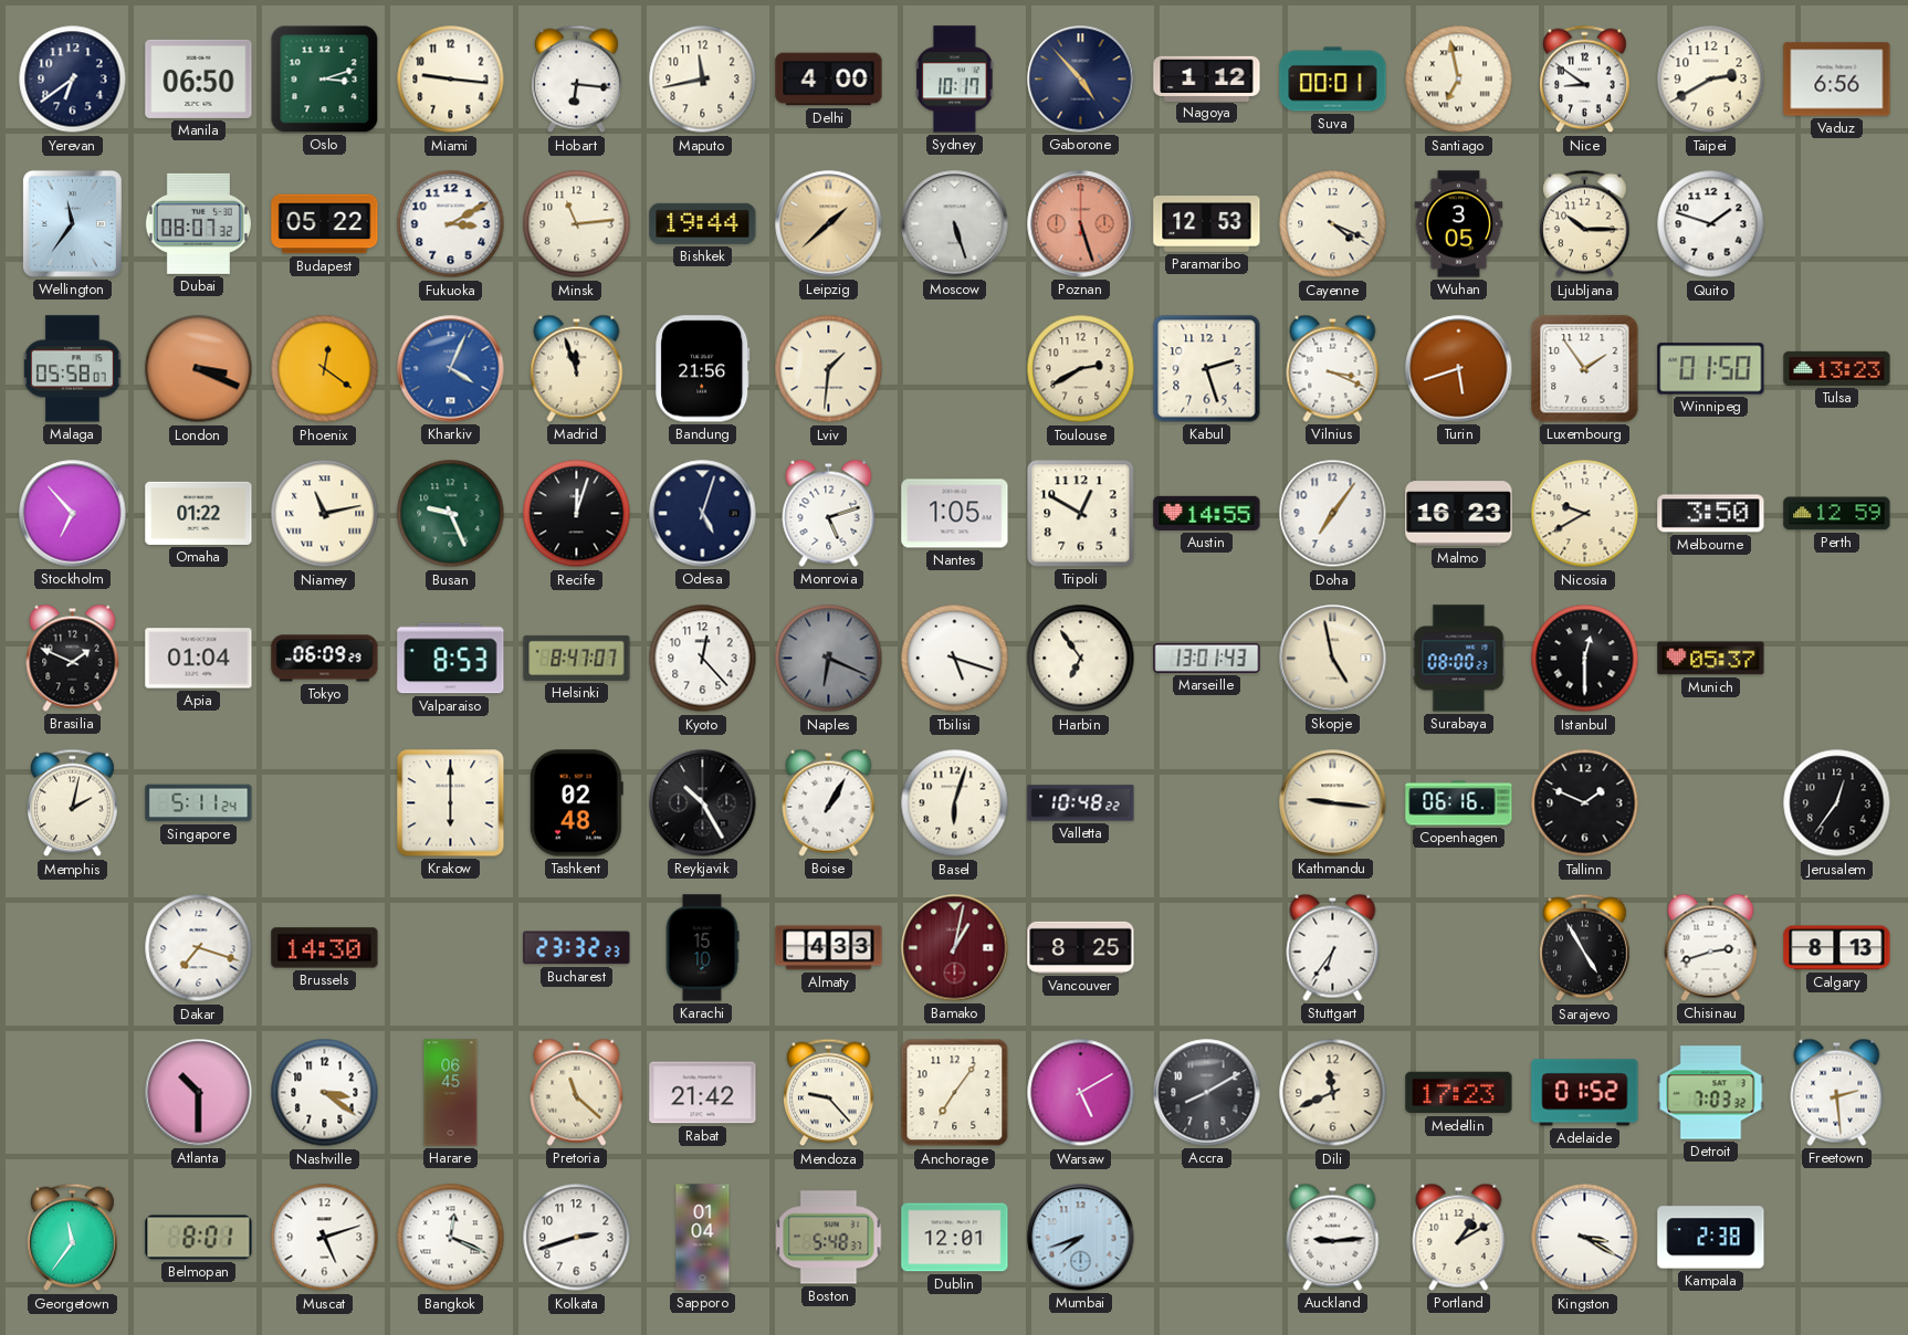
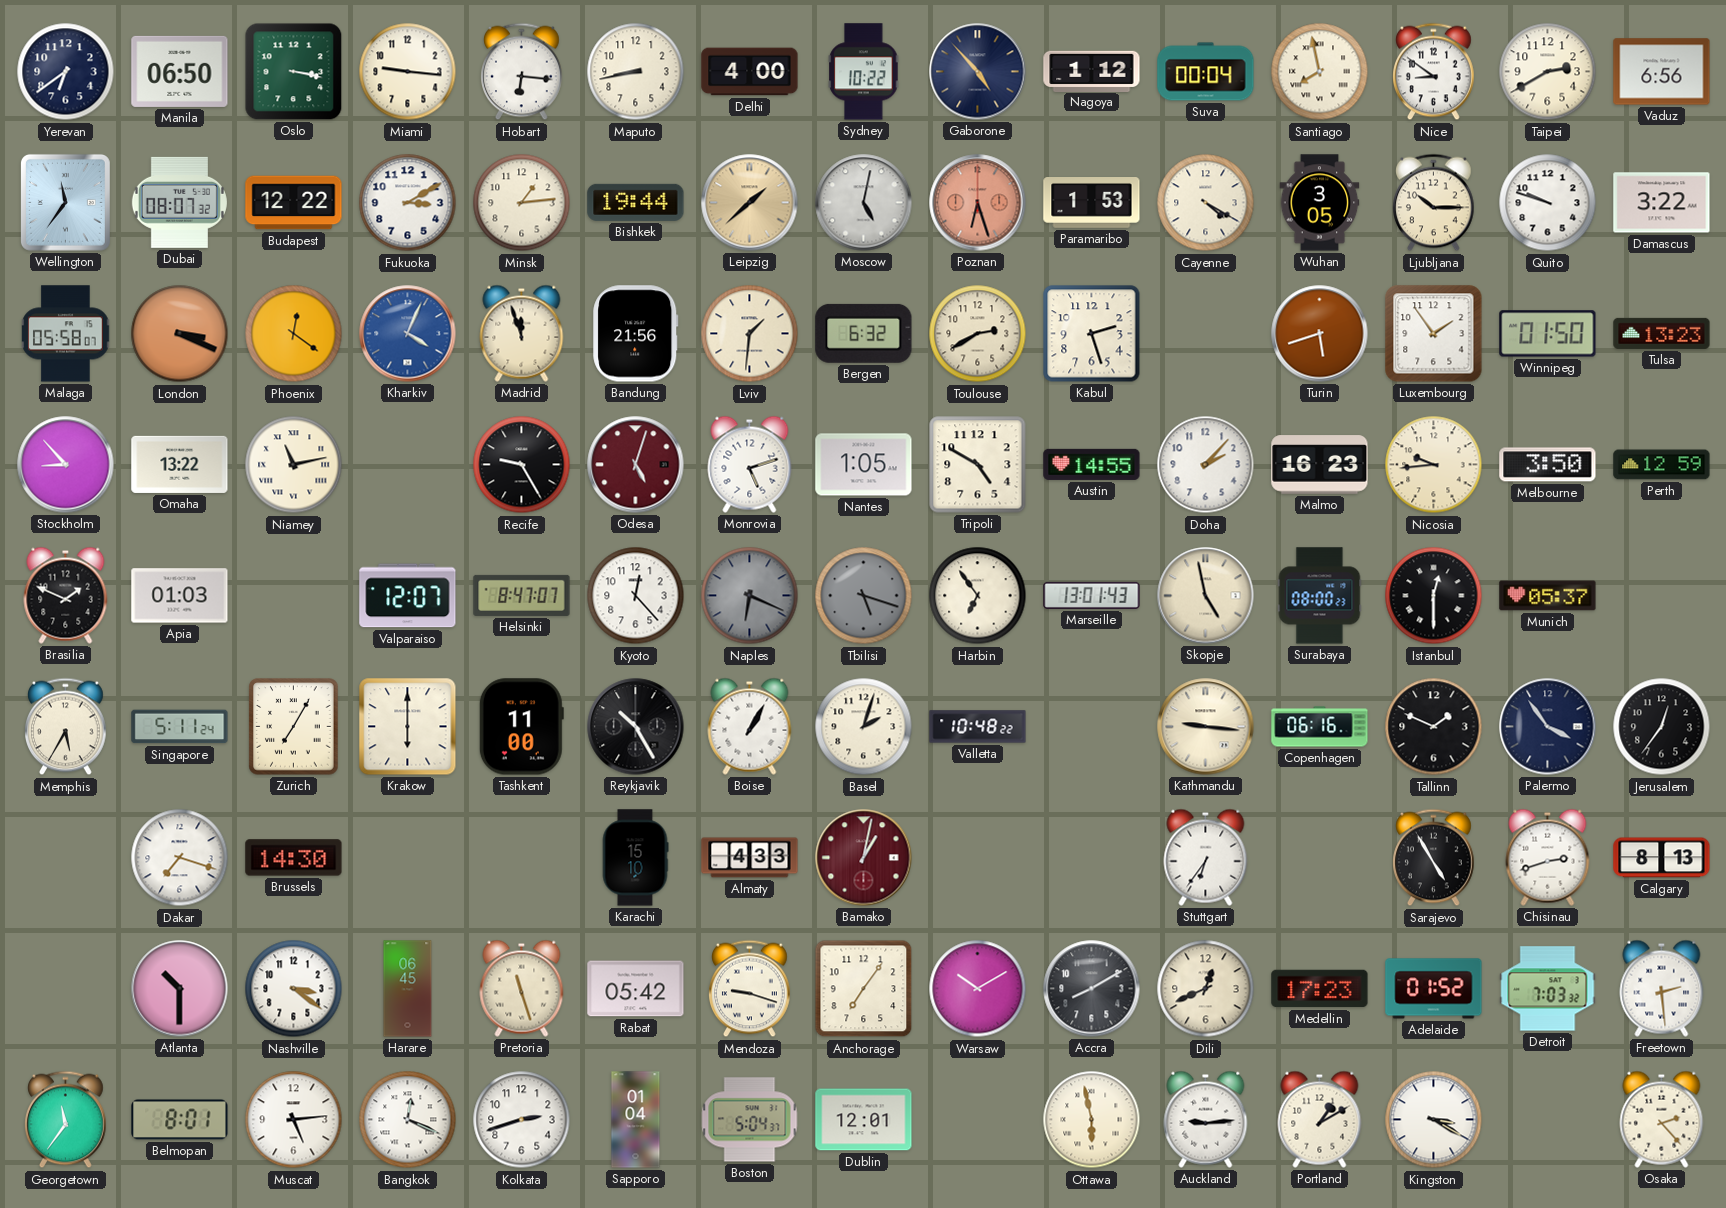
Oslo: 3:12 -> 3:17 (294, 72)
Maputo: 11:43 -> 8:43 (636, 72)
Sydney: 10:17 -> 10:22 (864, 72)
Suva: 00:01 -> 00:04 (1206, 72)
Santiago: 6:58 -> 7:58 (1320, 72)
Budapest: 05:22 -> 12:22 (294, 203)
Minsk: 11:14 -> 1:14 (522, 203)
Moscow: 5:27 -> 5:02 (864, 203)
Poznan: 5:27 -> 6:27 (978, 203)
Paramaribo: 12:53 -> 1:53 (1092, 203)
Cayenne: 4:19 -> 4:20 (1206, 203)
Quito: 1:48 -> 9:48 (1548, 203)
Damascus: none -> 3:22 (1662, 203)
Bergen: none -> 6:32 (864, 333)
Vilnius: 3:19 -> none (1333, 368)
Stockholm: 6:53 -> 8:53 (66, 465)
Omaha: 01:22 -> 13:22 (180, 464)
Busan: 9:26 -> none (451, 514)
Recife: 12:03 -> 9:25 (522, 465)
Odesa dial: navy -> burgundy (636, 465)
Tripoli: 12:50 -> 4:50 (978, 465)
Doha: 7:06 -> 2:07 (1206, 465)
Nicosia: 9:40 -> 9:44 (1434, 465)
Apia: 01:04 -> 01:03 (180, 596)
Tokyo: 06:09 -> none (325, 659)
Valparaiso: 8:53 -> 12:07 (408, 596)
Tbilisi dial: white -> grey (864, 596)
Memphis: 2:02 -> 5:35 (66, 727)
Zurich: none -> 7:05 (294, 727)
Tashkent: 02:48 -> 11:00 (521, 727)
Basel: 6:03 -> 2:03 (864, 727)
Palermo: none -> 3:54 (1548, 727)
Bucharest: 23:32 -> none (577, 948)
Vancouver: 8:25 -> none (1081, 947)
Pretoria: 11:22 -> 11:27 (522, 988)
Rabat: 21:42 -> 05:42 (636, 989)
Mendoza: 9:23 -> 9:18 (750, 989)
Warsaw: 5:10 -> 10:10 (978, 989)
Dili: 11:41 -> 12:41 (1206, 989)
Muscat: 5:12 -> 5:14 (294, 1120)
Boston: 5:48 -> 5:04 (750, 1120)
Mumbai: 7:42 -> none (1081, 1238)
Ottawa: none -> 5:58 (1092, 1120)
Kampala: 2:38 -> none (1711, 1238)
Osaka: none -> 2:23 (1662, 1119)
